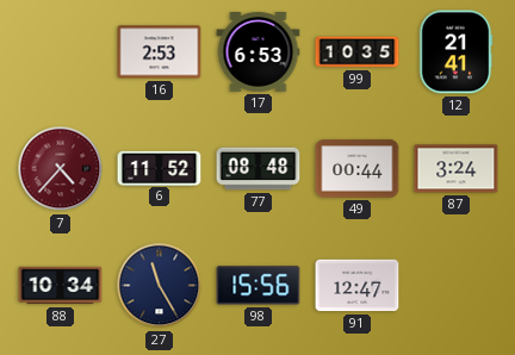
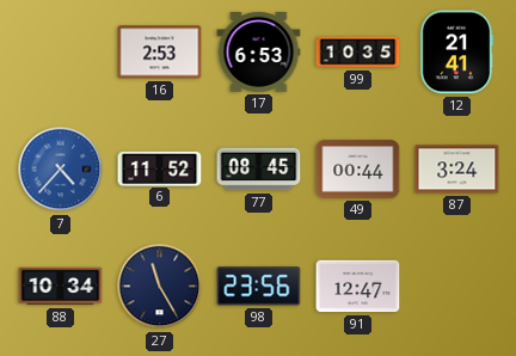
7 dial: burgundy -> blue (61, 170)
77: 08:48 -> 08:45 (259, 170)
98: 15:56 -> 23:56 (259, 287)
